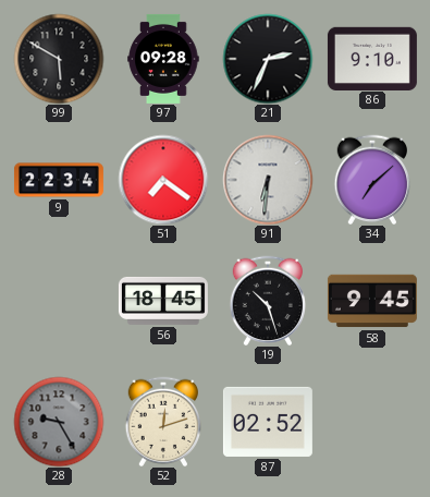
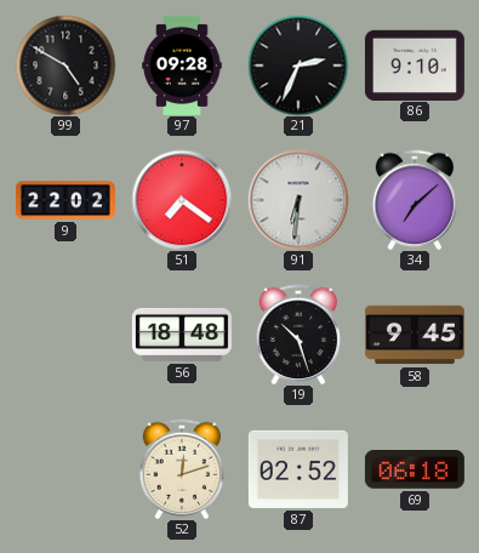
99: 5:50 -> 4:50 (65, 65)
9: 22:34 -> 22:02 (65, 200)
56: 18:45 -> 18:48 (182, 335)
28: 9:25 -> none (59, 422)
69: none -> 06:18 (415, 471)
